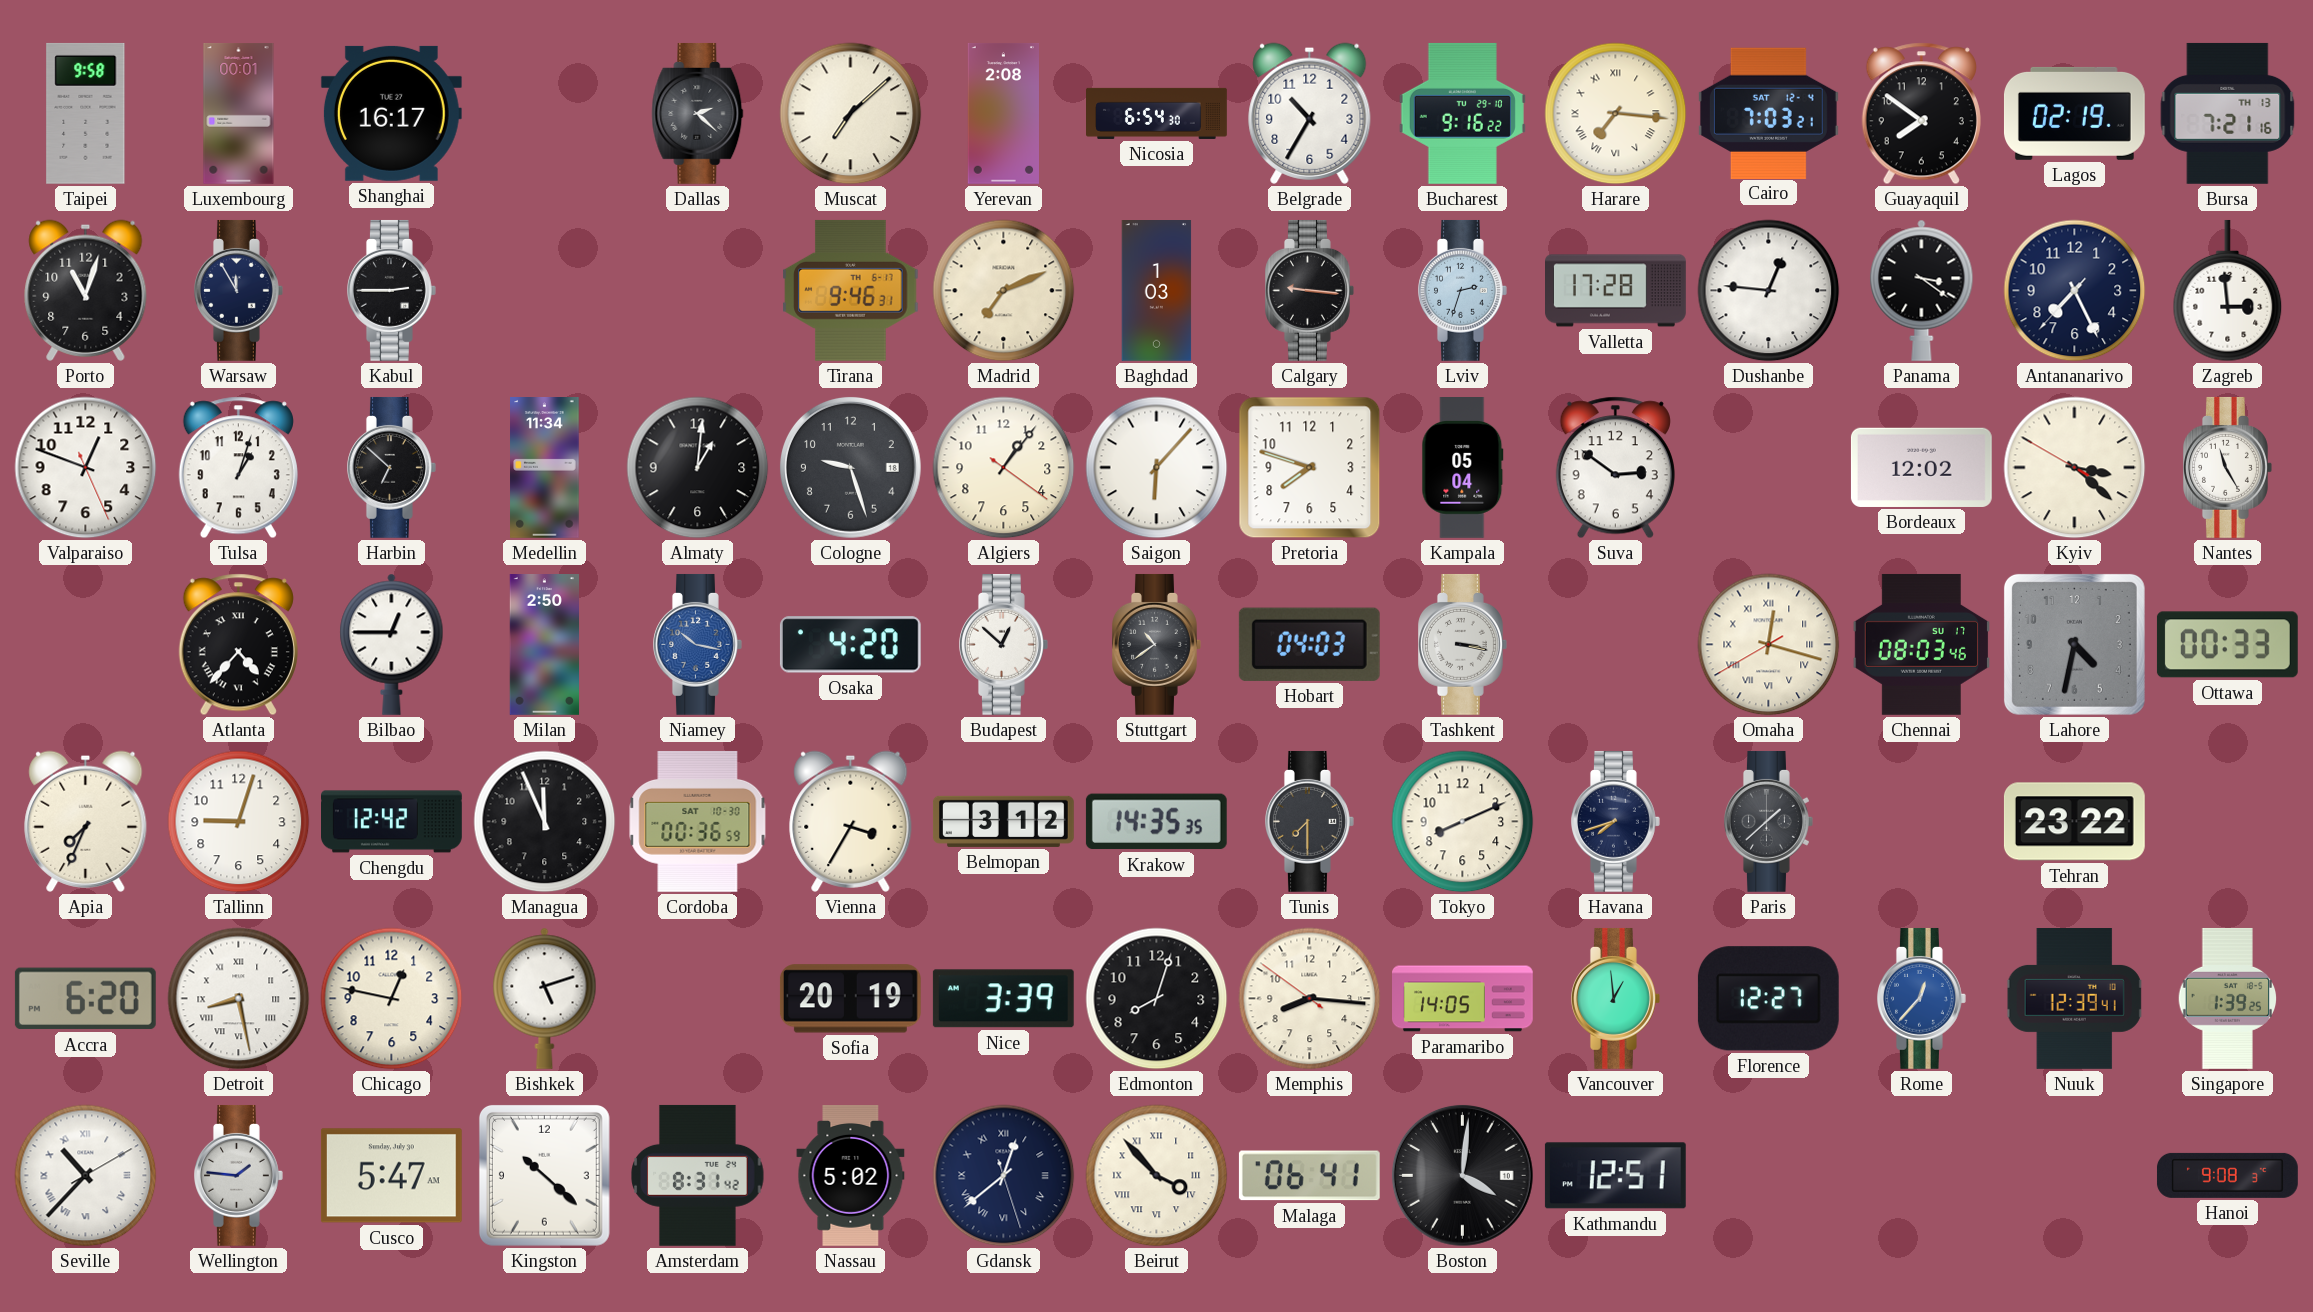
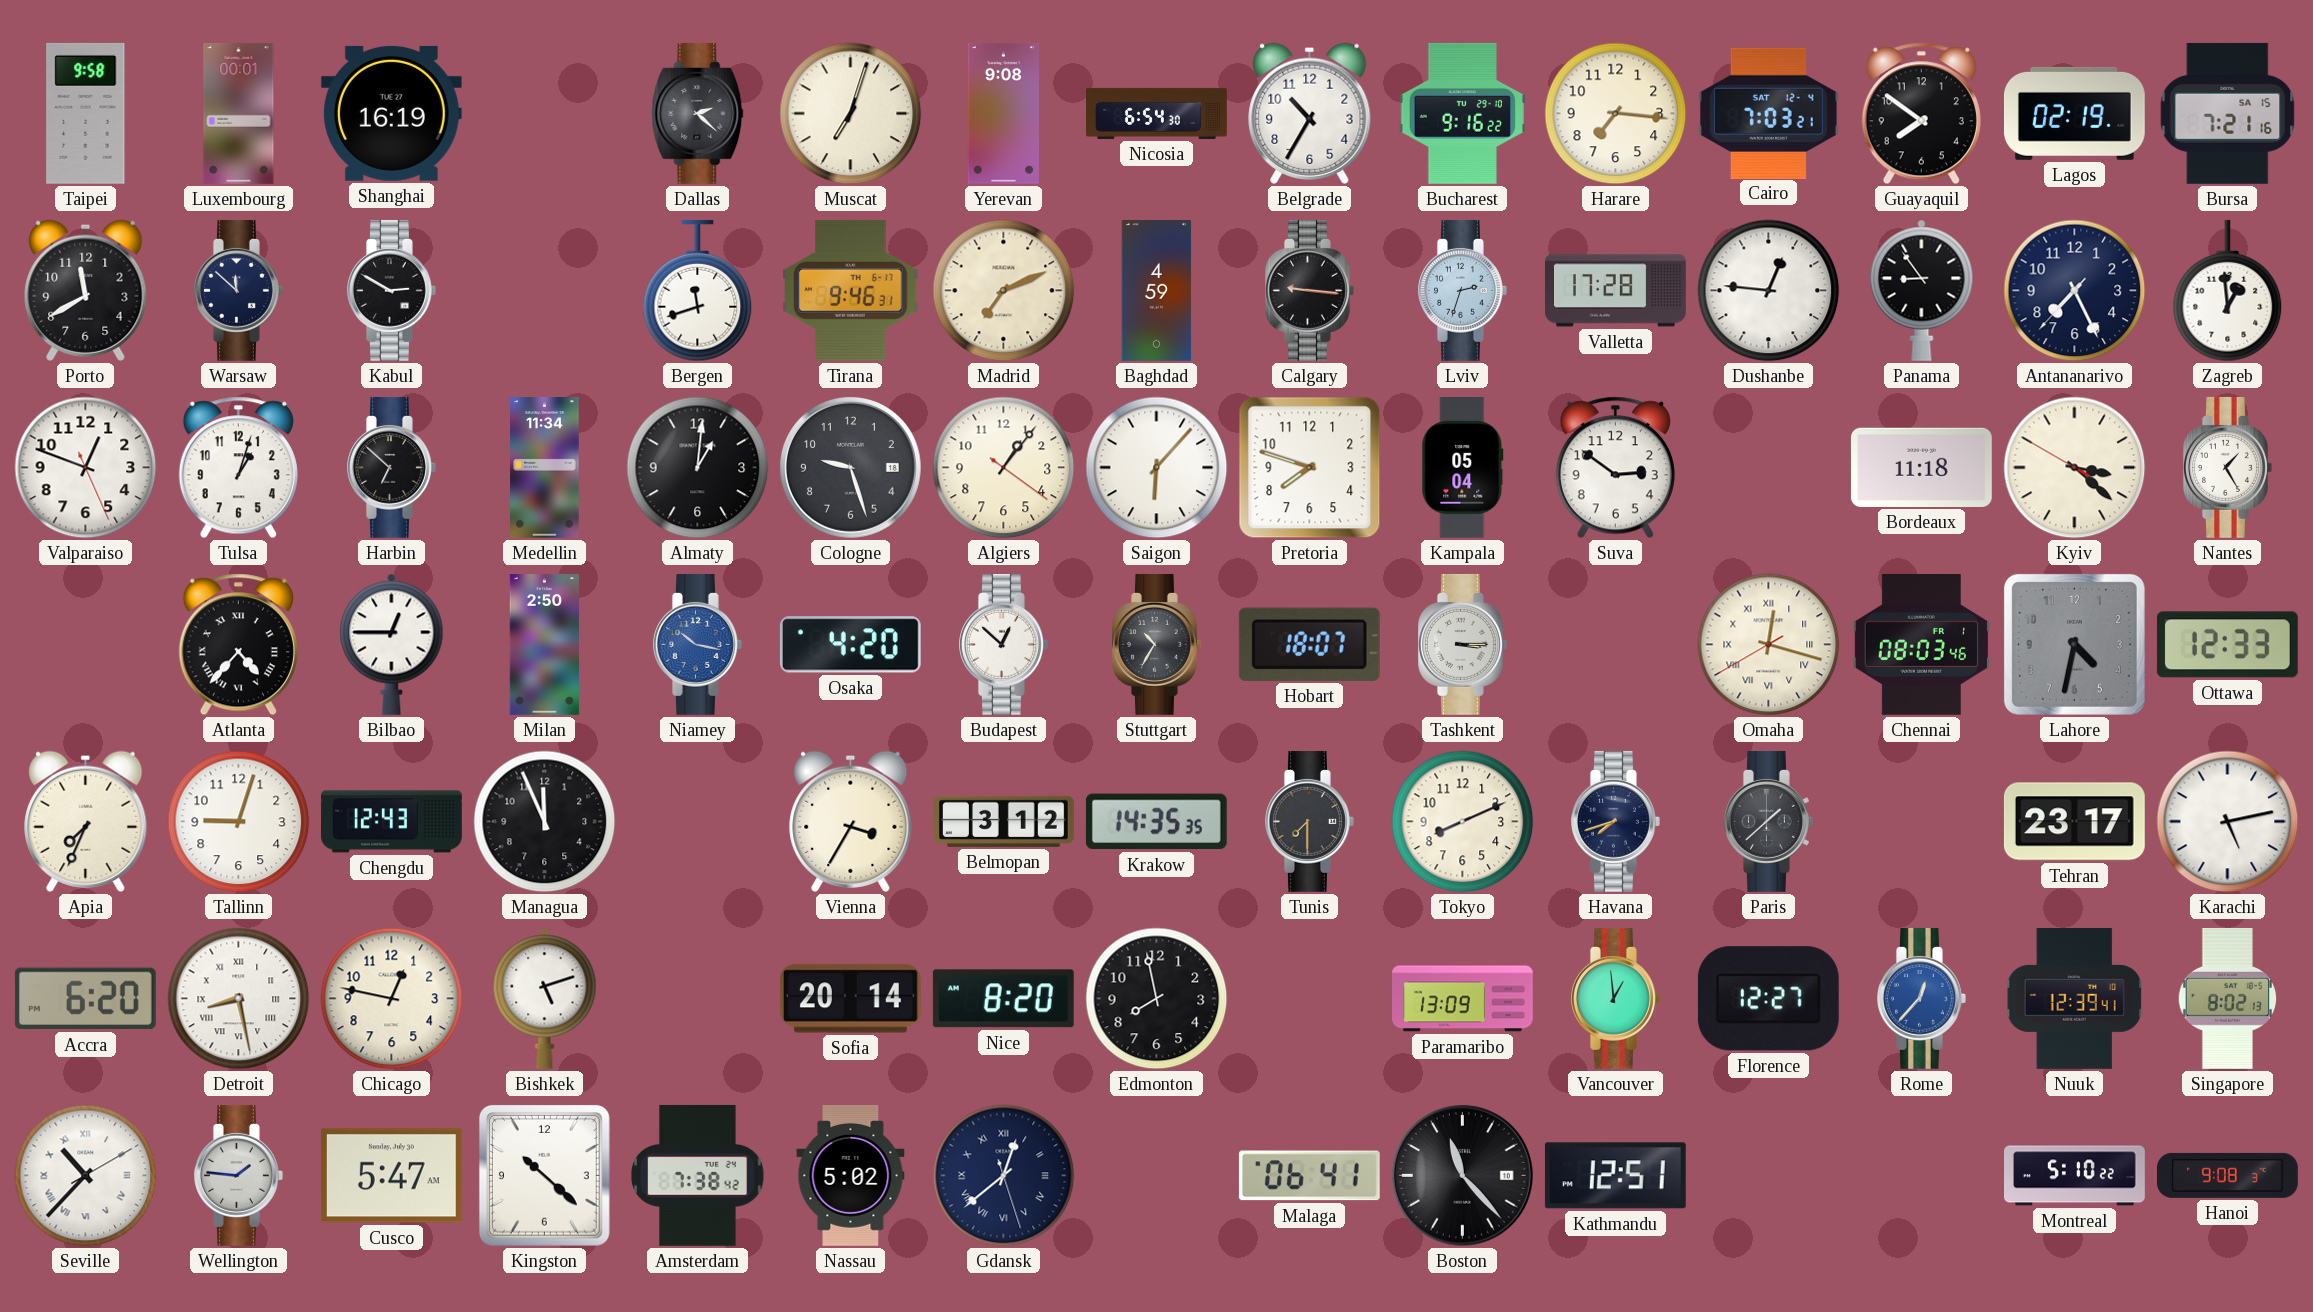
Shanghai: 16:17 -> 16:19 (391, 113)
Muscat: 7:08 -> 7:03 (851, 114)
Yerevan: 2:08 -> 9:08 (1003, 114)
Harare numerals: Roman -> Arabic (1616, 114)
Bursa date: TH 13 -> SA 15 (2228, 113)
Porto: 11:03 -> 11:40 (86, 290)
Warsaw: 11:55 -> 11:52 (239, 290)
Kabul: 2:45 -> 2:50 (392, 290)
Bergen: none -> 11:42 (698, 291)
Baghdad: 1:03 -> 4:59 (1157, 291)
Panama: 3:21 -> 8:54 (1922, 290)
Zagreb: 2:59 -> 12:59 (2228, 291)
Bordeaux: 12:02 -> 11:18 (1921, 467)
Nantes: 11:25 -> 1:25 (2228, 467)
Stuttgart: 10:39 -> 10:35 (1157, 644)
Hobart: 04:03 -> 18:07 (1309, 644)
Tashkent: 3:17 -> 3:15 (1463, 644)
Chennai date: SU 17 -> FR 1 (1921, 644)
Ottawa: 00:33 -> 12:33 (2227, 645)
Chengdu: 12:42 -> 12:43 (392, 822)
Cordoba: 00:36 -> none (698, 821)
Tehran: 23:22 -> 23:17 (2074, 822)
Karachi: none -> 5:13 (2228, 822)
Sofia: 20:19 -> 20:14 (850, 999)
Nice: 3:39 -> 8:20 (1003, 999)
Edmonton: 8:03 -> 7:58 (1157, 999)
Memphis: 8:15 -> none (1310, 999)
Paramaribo: 14:05 -> 13:09 (1463, 999)
Singapore: 1:39 -> 8:02 (2228, 998)
Amsterdam: 8:31 -> 7:38 (698, 1175)
Beirut: 3:53 -> none (1157, 1176)
Boston: 4:01 -> 11:23 (1462, 1175)
Montreal: none -> 5:10 (2075, 1176)
